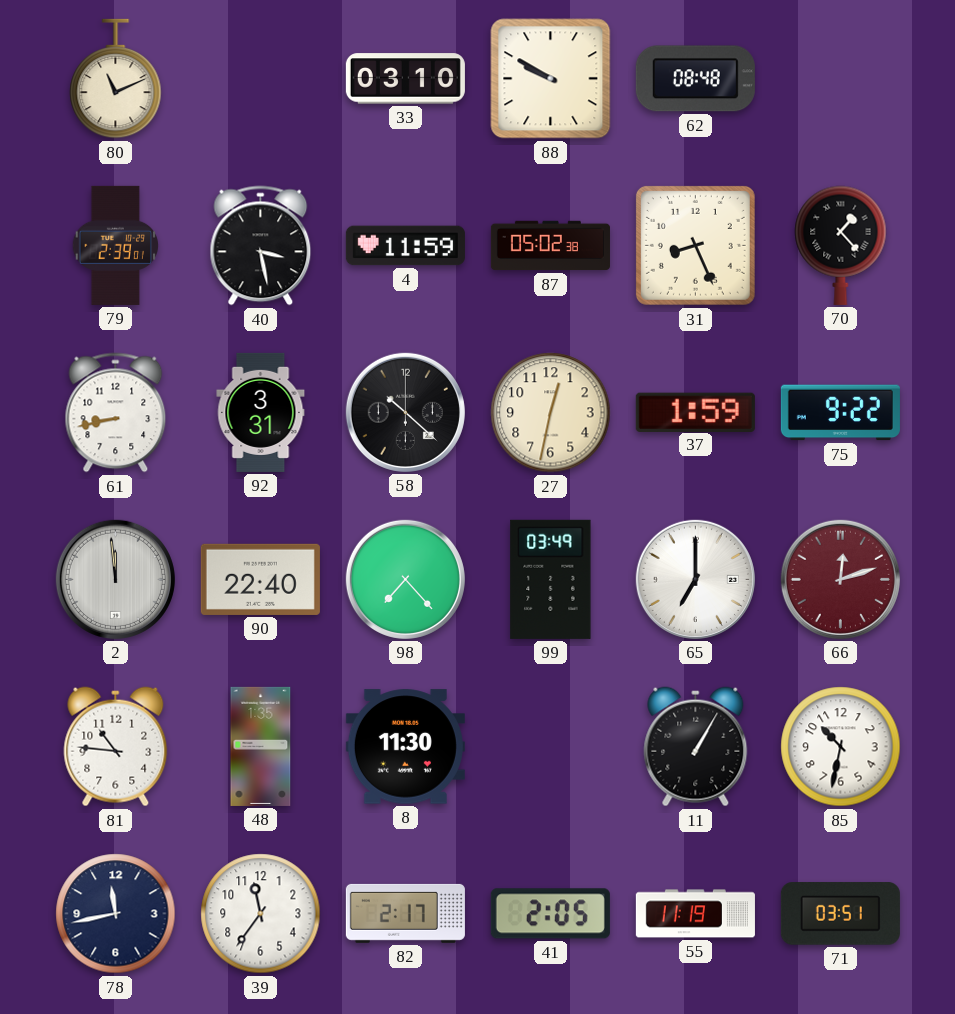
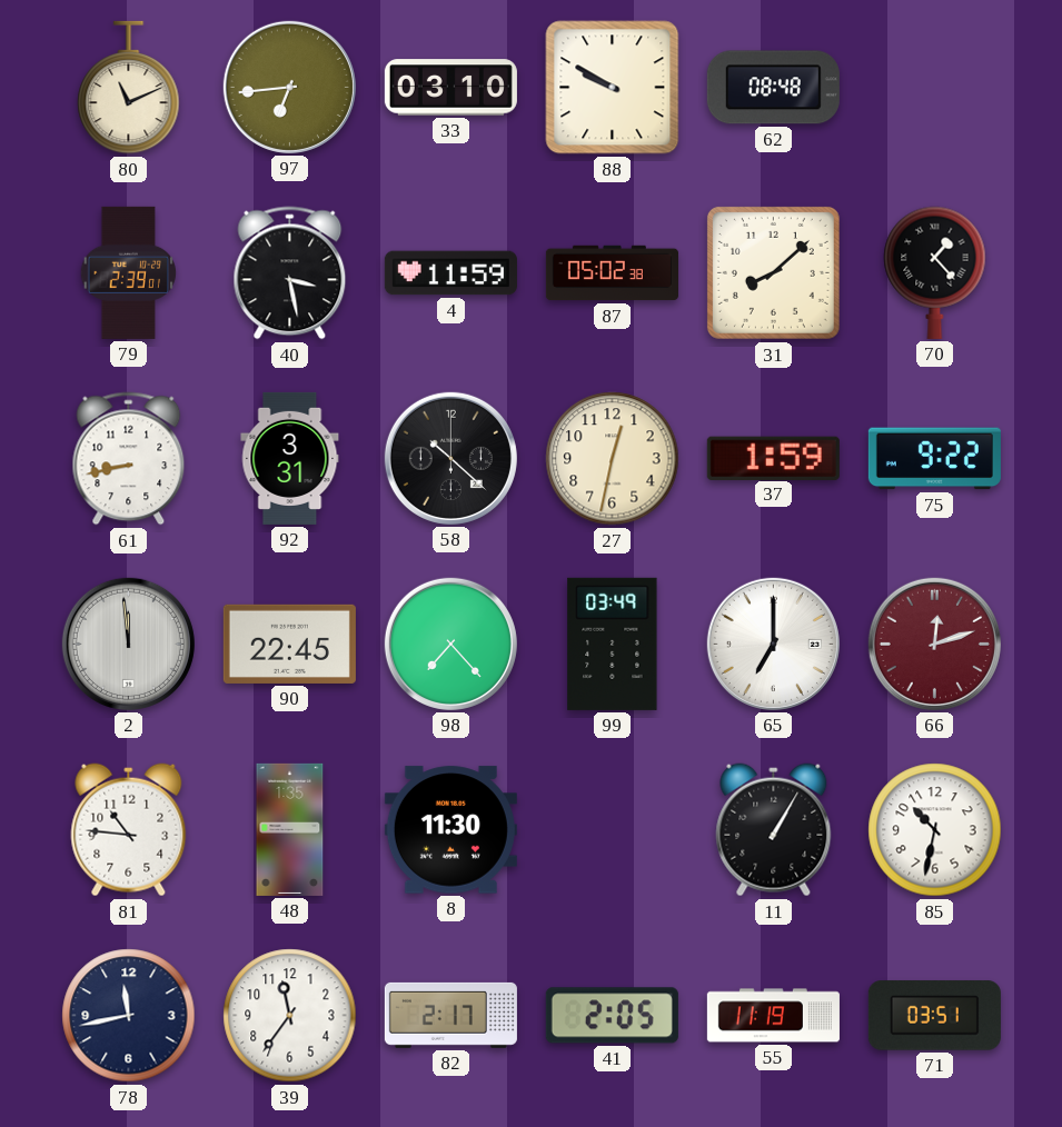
97: none -> 6:44 (289, 87)
31: 8:26 -> 8:08 (773, 272)
90: 22:40 -> 22:45 (289, 644)
